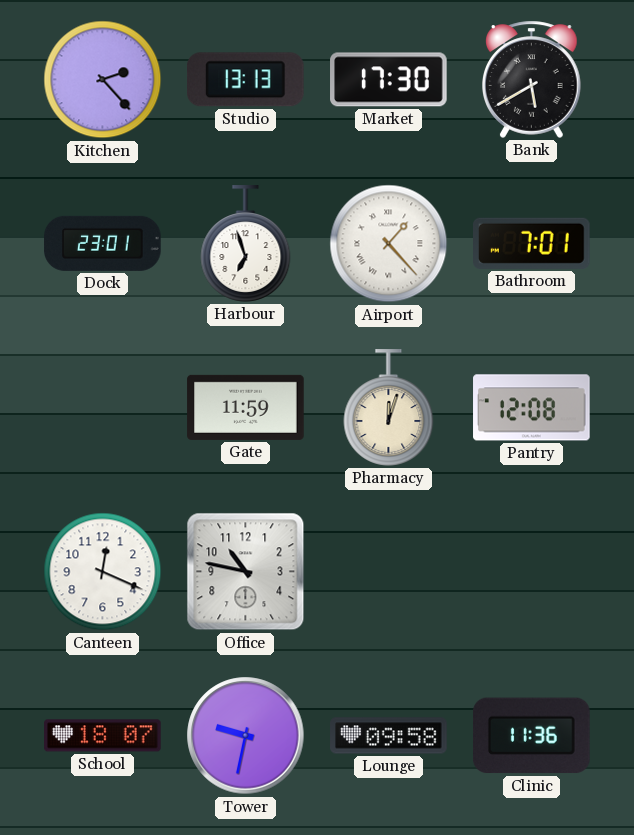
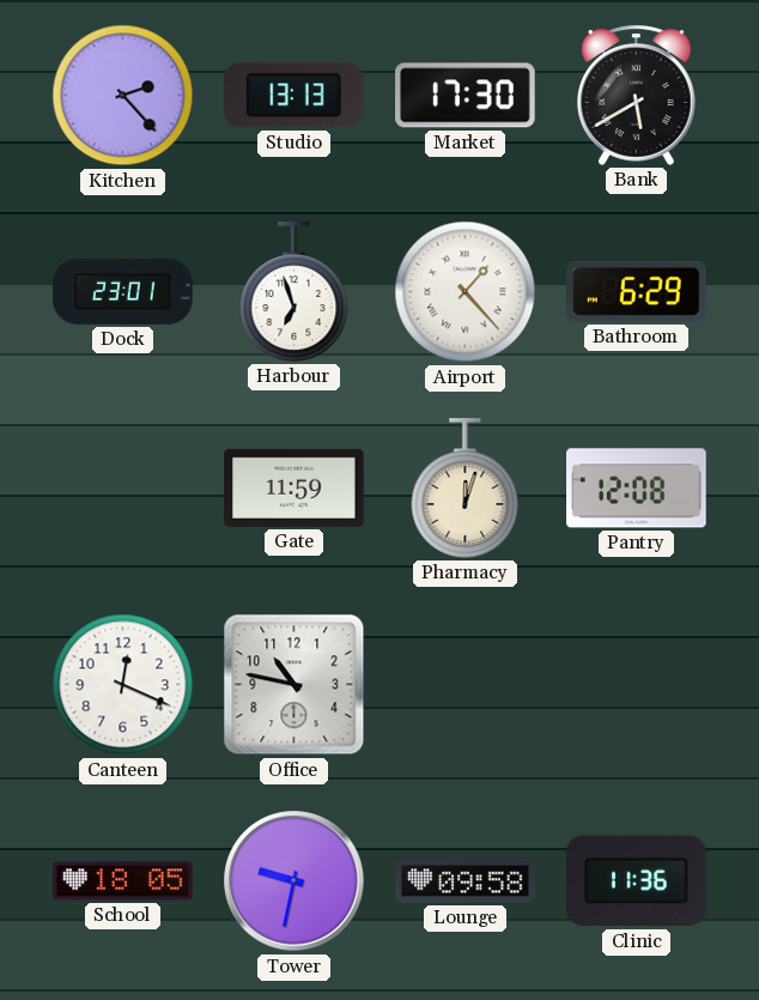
Bathroom: 7:01 -> 6:29 (637, 291)
School: 18:07 -> 18:05 (123, 881)
